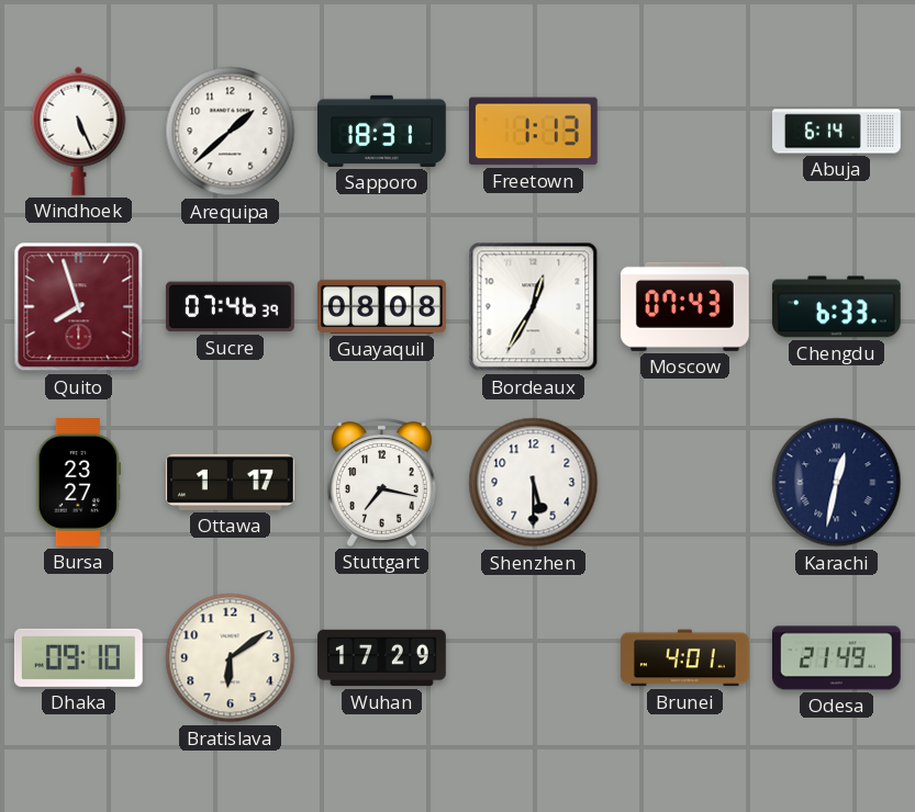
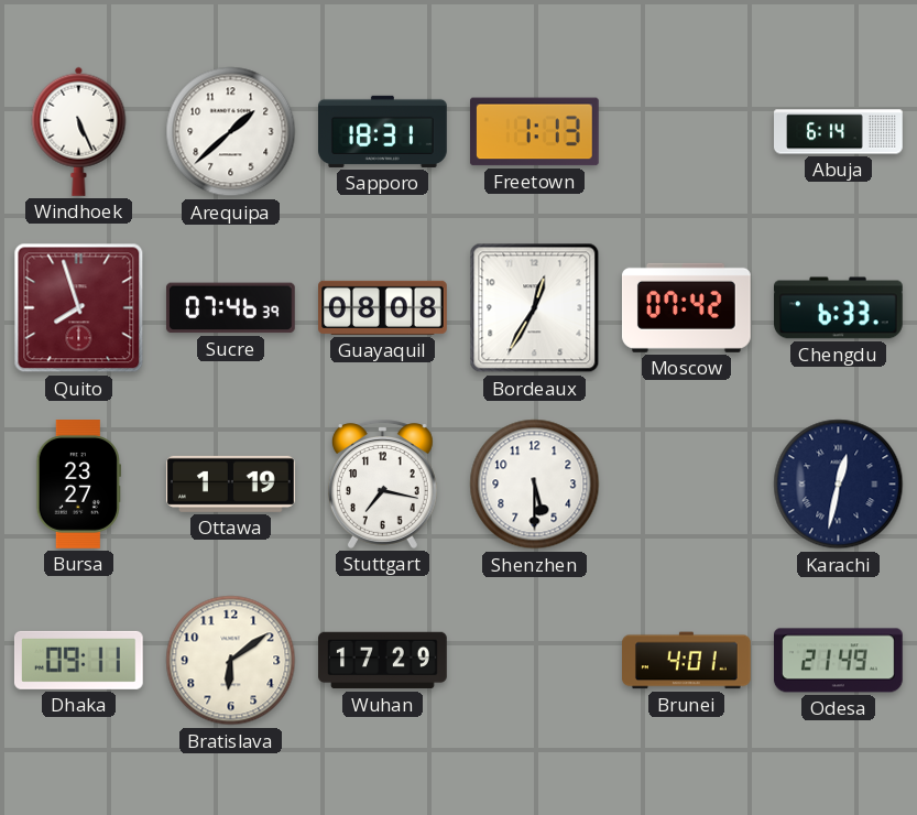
Moscow: 07:43 -> 07:42 (686, 307)
Ottawa: 1:17 -> 1:19 (231, 483)
Dhaka: 09:10 -> 09:11 (78, 660)
